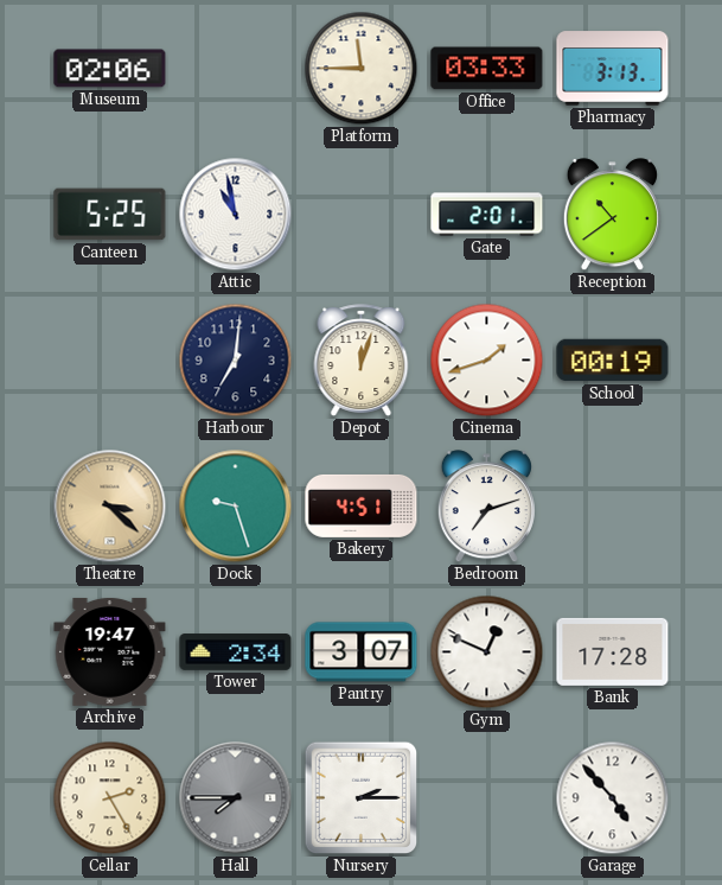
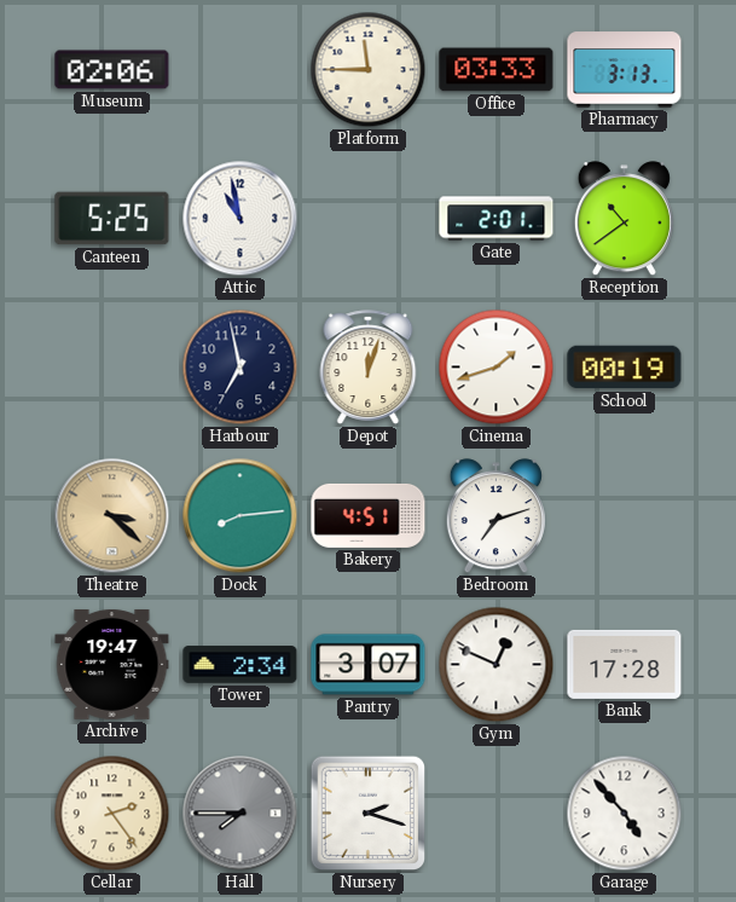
Harbour: 7:01 -> 6:58 (240, 368)
Dock: 9:27 -> 8:14 (240, 516)
Cellar: 2:25 -> 2:24 (112, 814)
Nursery: 2:15 -> 2:18 (369, 814)
